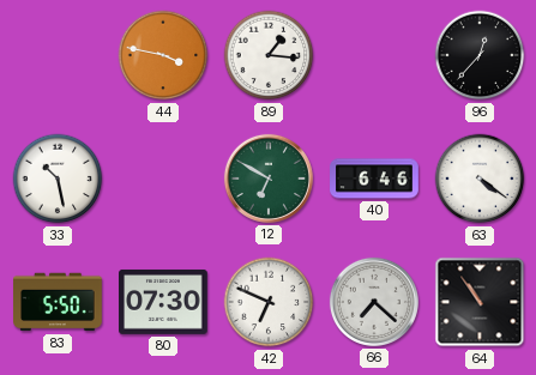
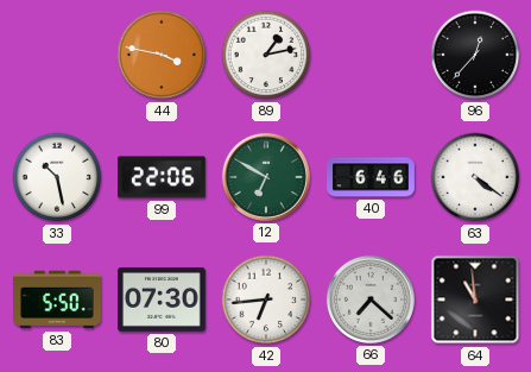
89: 1:16 -> 1:13 (266, 55)
99: none -> 22:06 (163, 177)
42: 6:49 -> 6:44 (266, 300)
64: 10:54 -> 10:59 (475, 300)
